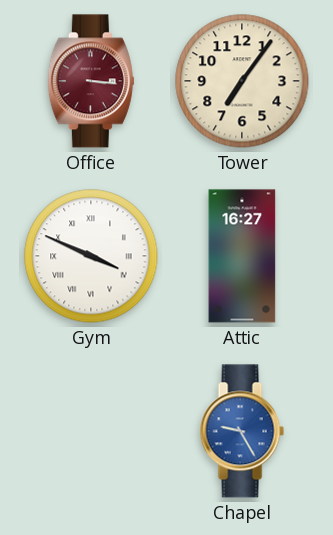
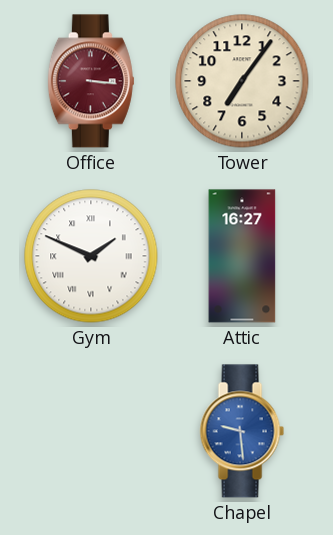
Gym: 3:49 -> 1:49 (91, 256)
Chapel: 9:25 -> 9:29 (242, 431)
